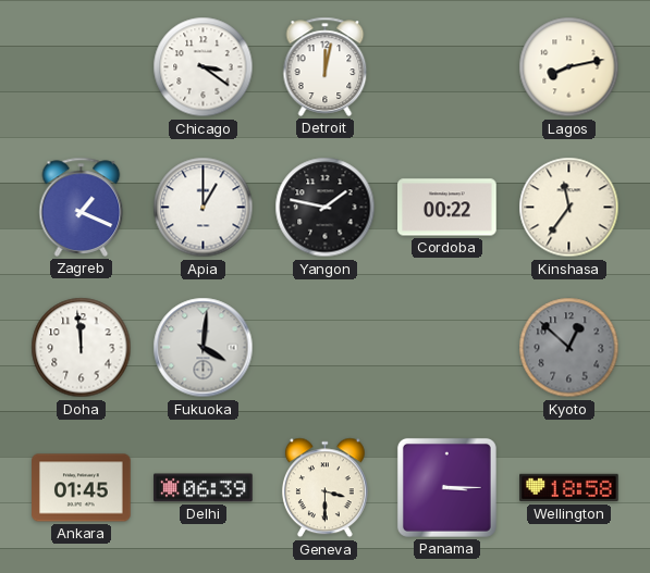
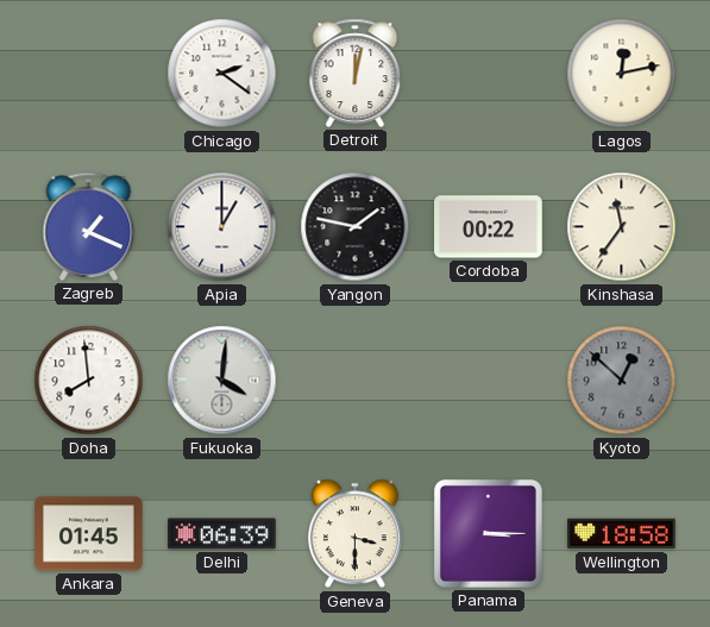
Chicago: 3:21 -> 2:21 (222, 74)
Lagos: 8:13 -> 12:13 (622, 74)
Doha: 11:59 -> 7:59 (89, 381)
